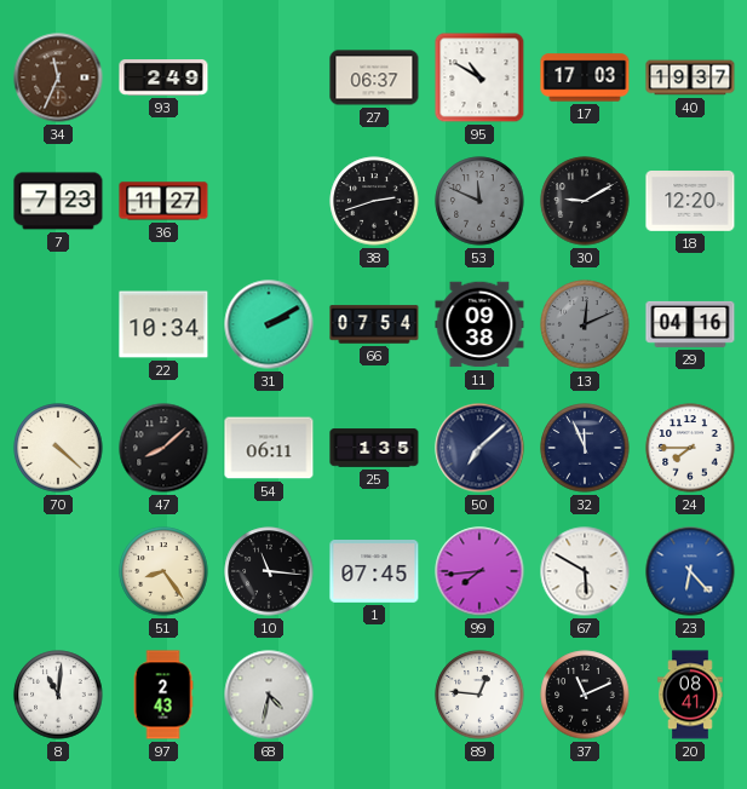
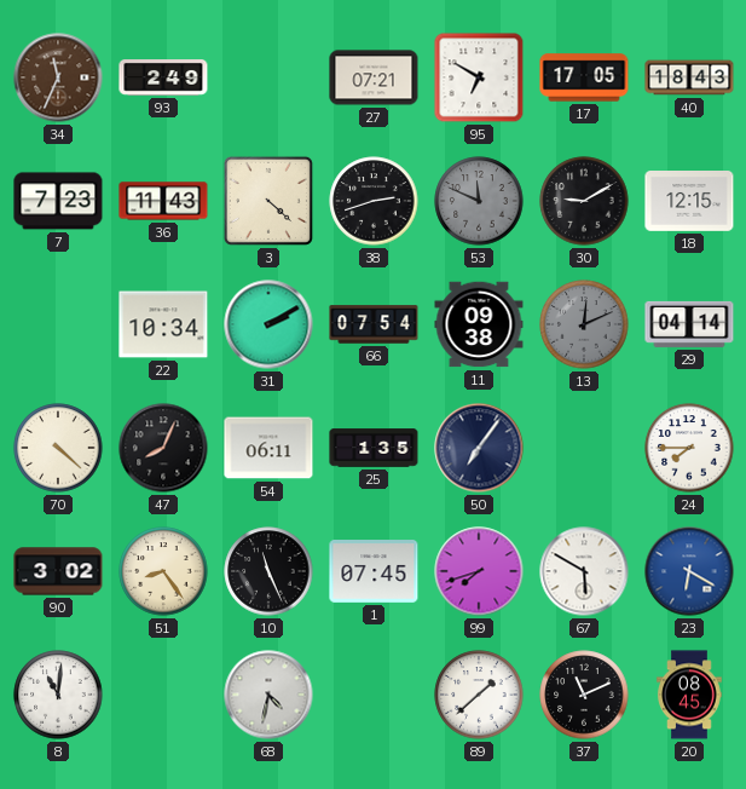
27: 06:37 -> 07:21 (374, 77)
95: 10:50 -> 6:50 (479, 77)
17: 17:03 -> 17:05 (584, 77)
40: 19:37 -> 18:43 (689, 77)
36: 11:27 -> 11:43 (163, 201)
3: none -> 4:22 (268, 201)
18: 12:20 -> 12:15 (689, 202)
29: 04:16 -> 04:14 (689, 324)
47: 8:08 -> 8:04 (163, 448)
50: 7:08 -> 7:06 (479, 448)
32: 11:56 -> none (585, 448)
90: none -> 3:02 (58, 571)
10: 11:16 -> 11:26 (268, 571)
99: 7:44 -> 7:42 (479, 571)
23: 6:23 -> 6:20 (689, 571)
97: 2:43 -> none (163, 695)
89: 12:46 -> 1:38 (479, 695)
20: 08:41 -> 08:45 (689, 695)
